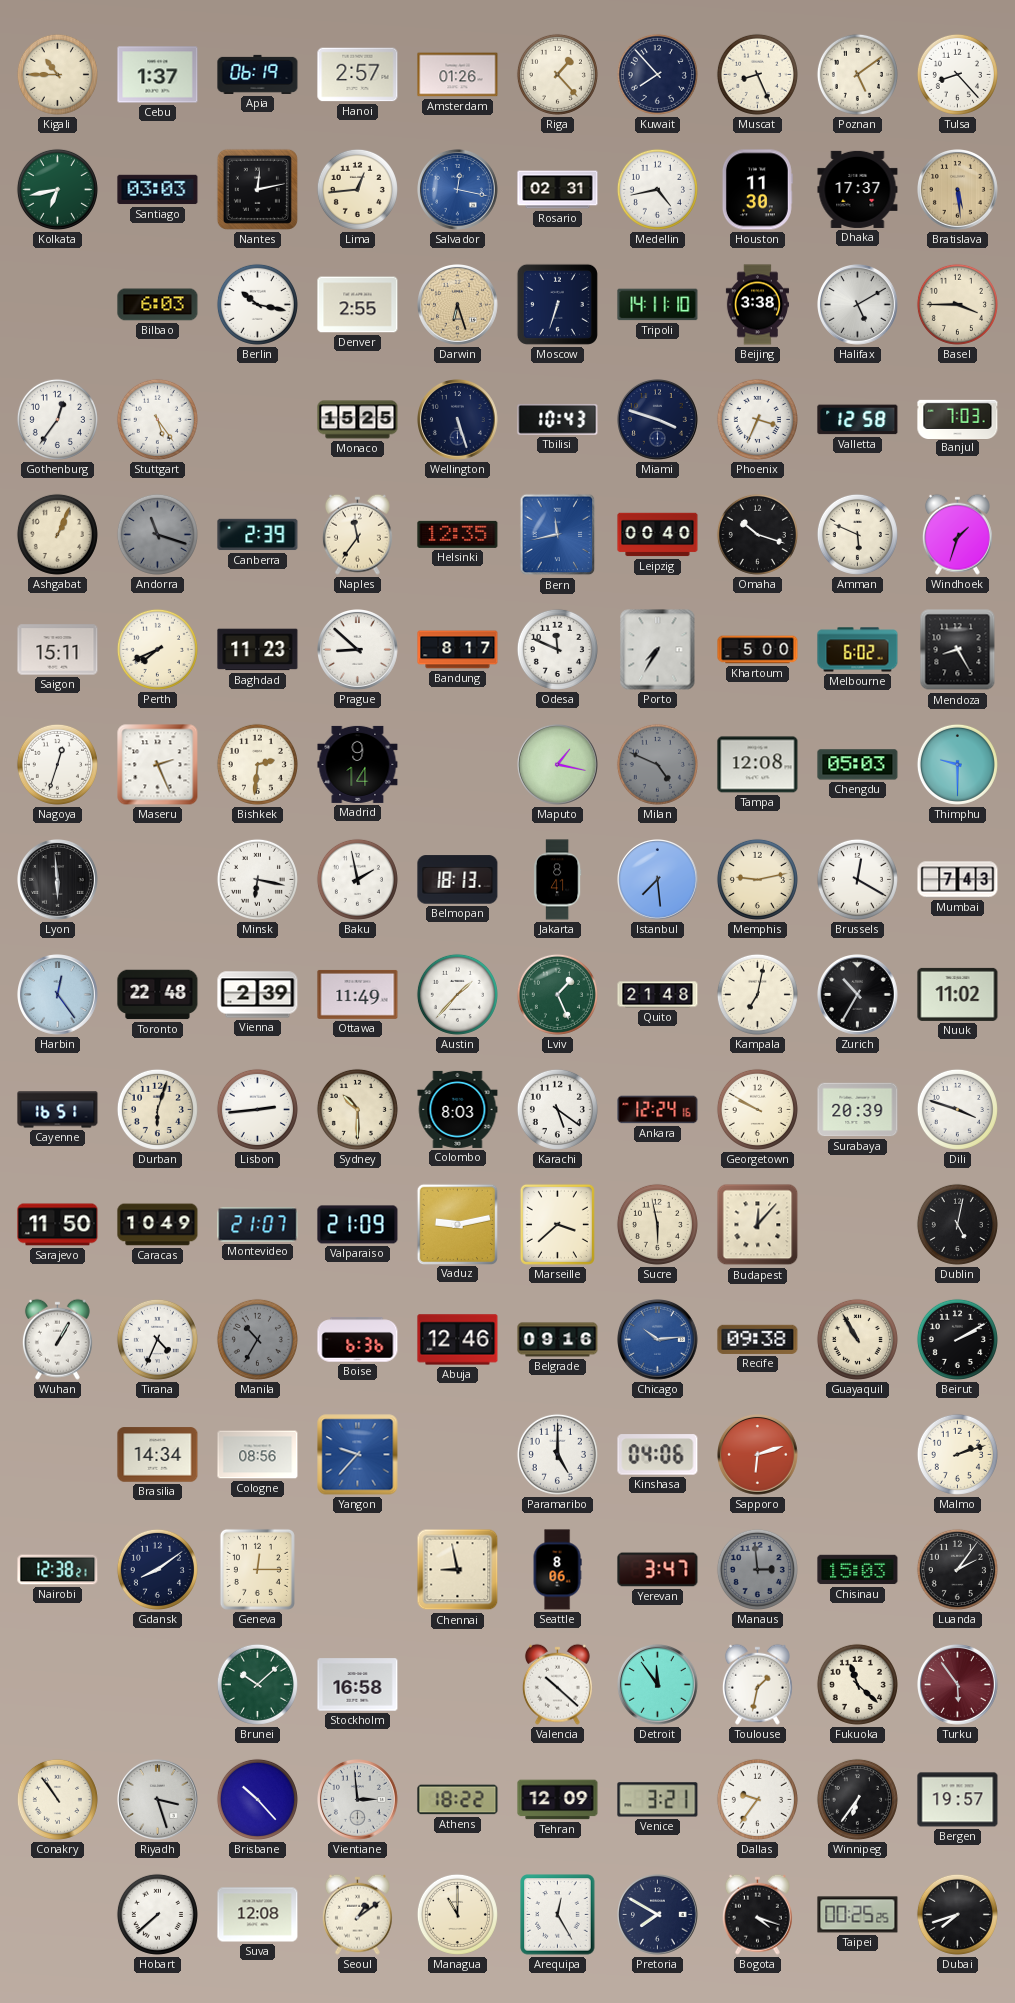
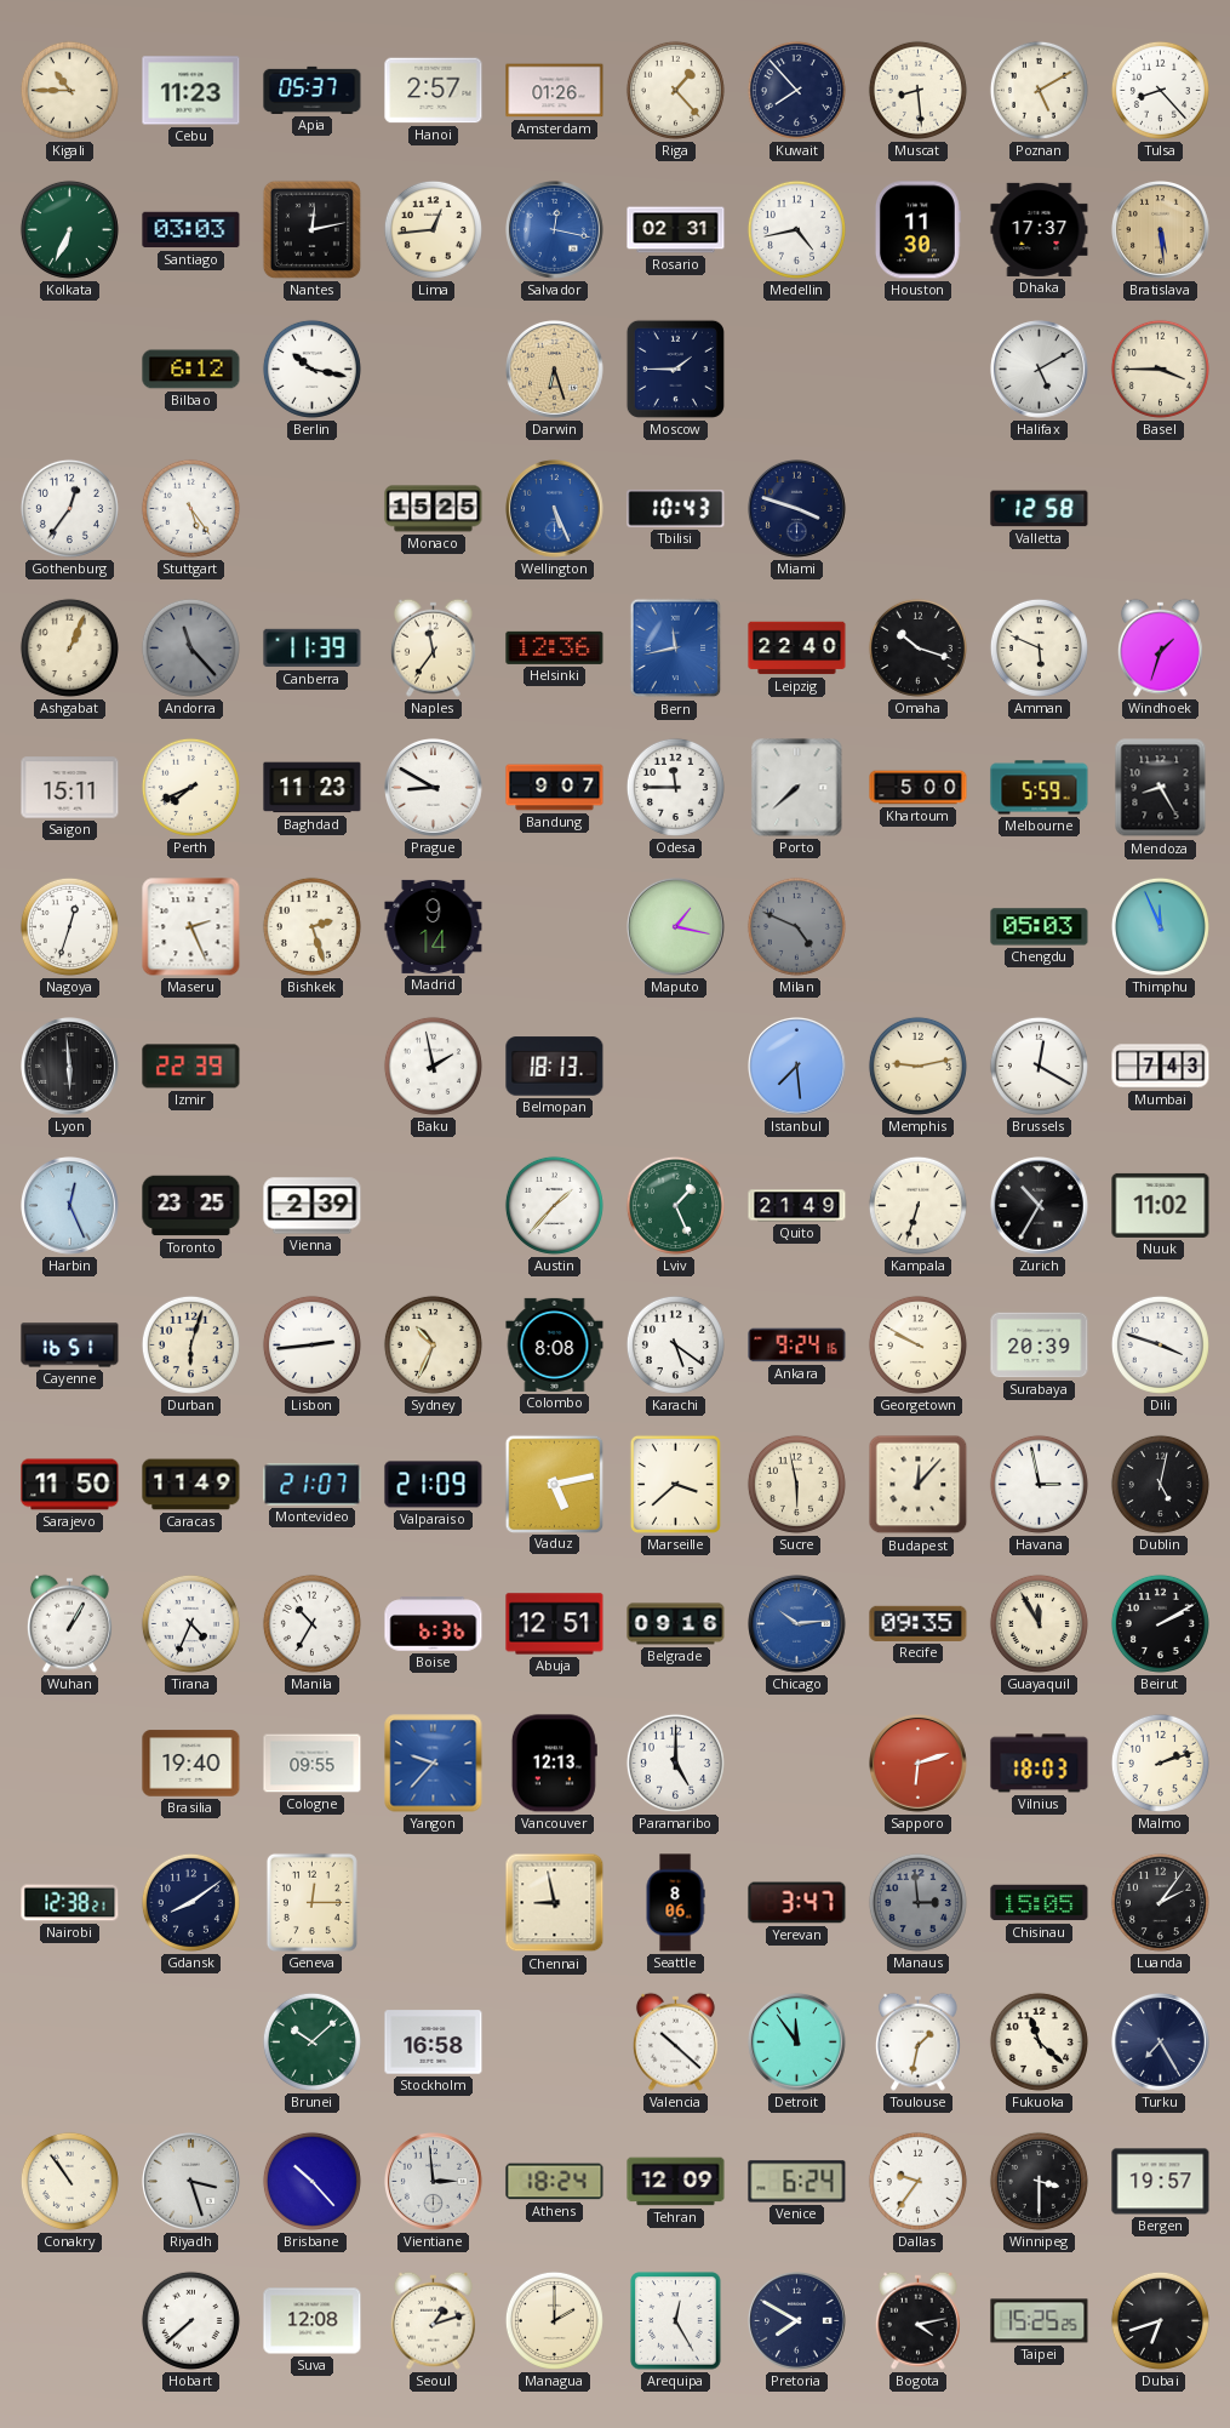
Cebu: 1:37 -> 11:23 (191, 91)
Apia: 06:19 -> 05:37 (313, 90)
Muscat: 8:26 -> 8:29 (917, 90)
Poznan: 5:09 -> 5:10 (1039, 90)
Kolkata: 6:43 -> 6:34 (69, 229)
Bilbao: 6:03 -> 6:12 (191, 370)
Denver: 2:55 -> none (358, 305)
Moscow: 6:33 -> 1:45 (675, 369)
Tripoli: 14:11 -> none (658, 305)
Beijing: 3:38 -> none (757, 305)
Wellington: 5:27 -> 5:26 (555, 509)
Wellington dial: navy -> blue (555, 509)
Phoenix: 3:34 -> none (757, 419)
Banjul: 7:03 -> none (958, 419)
Andorra: 11:18 -> 11:23 (190, 647)
Canberra: 2:39 -> 11:39 (313, 649)
Helsinki: 12:35 -> 12:36 (555, 647)
Leipzig: 00:40 -> 22:40 (797, 649)
Prague: 8:52 -> 8:50 (434, 788)
Bandung: 8:17 -> 9:07 (555, 788)
Odesa: 11:49 -> 11:45 (675, 787)
Porto: 7:35 -> 7:38 (797, 788)
Melbourne: 6:02 -> 5:59 (1040, 788)
Bishkek: 2:31 -> 2:27 (311, 926)
Tampa: 12:08 -> none (758, 765)
Thimphu: 9:30 -> 11:56 (1160, 926)
Izmir: none -> 22:39 (191, 1067)
Minsk: 6:17 -> none (257, 879)
Jakarta: 8:41 -> none (557, 880)
Harbin: 12:24 -> 12:26 (70, 1206)
Toronto: 22:48 -> 23:25 (191, 1206)
Ottawa: 11:49 -> none (358, 994)
Quito: 21:48 -> 21:49 (797, 1206)
Kampala: 7:02 -> 6:33 (917, 1205)
Sydney: 10:30 -> 10:34 (433, 1344)
Colombo: 8:03 -> 8:08 (555, 1344)
Ankara: 12:24 -> 9:24 (797, 1346)
Caracas: 10:49 -> 11:49 (191, 1485)
Vaduz: 9:13 -> 5:13 (554, 1484)
Havana: none -> 2:58 (1039, 1484)
Manila dial: grey -> white (311, 1623)
Abuja: 12:46 -> 12:51 (555, 1624)
Recife: 09:38 -> 09:35 (919, 1623)
Guayaquil: 10:55 -> 11:55 (1039, 1623)
Brasilia: 14:34 -> 19:40 (191, 1764)
Cologne: 08:56 -> 09:55 (313, 1764)
Vancouver: none -> 12:13 (554, 1764)
Kinshasa: 04:06 -> none (658, 1455)
Vilnius: none -> 18:03 (1040, 1764)
Chisinau: 15:03 -> 15:05 (1040, 1903)
Turku: 5:54 -> 7:25 (1161, 2043)
Turku dial: burgundy -> navy (1161, 2043)
Athens: 18:22 -> 18:24 (555, 2182)
Venice: 3:21 -> 6:24 (797, 2182)
Winnipeg: 6:36 -> 3:30 (1039, 2181)
Seoul: 1:09 -> 1:12 (433, 2320)
Managua: 11:00 -> 2:00 (554, 2320)
Bogota: 4:18 -> 4:13 (917, 2320)
Taipei: 00:25 -> 15:25 (1040, 2321)
Dubai: 7:42 -> 6:42 (1160, 2320)
